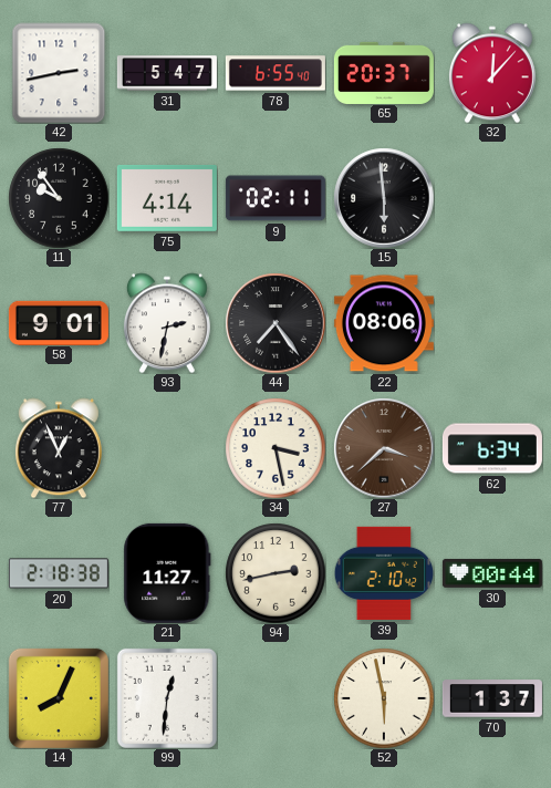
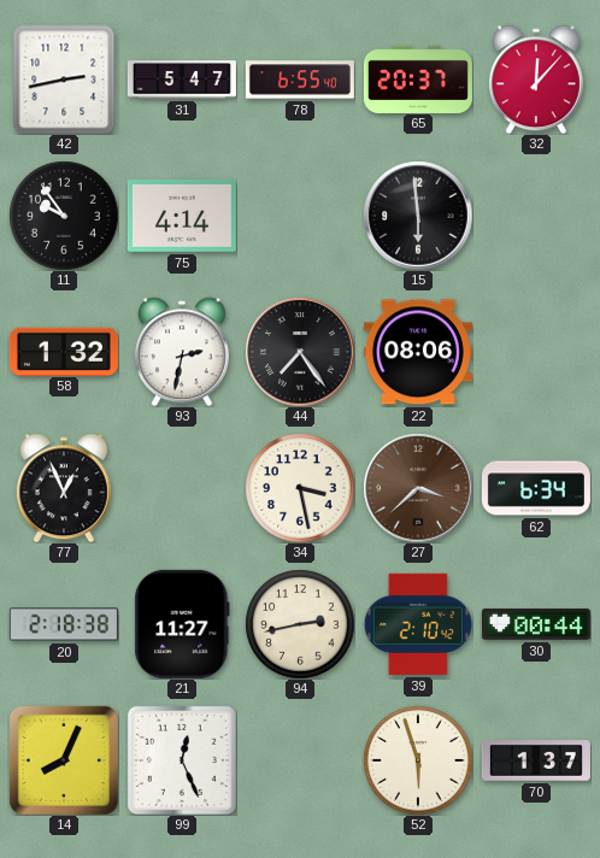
9: 02:11 -> none (275, 198)
58: 9:01 -> 1:32 (64, 351)
99: 12:31 -> 12:26 (182, 760)
52: 5:58 -> 5:57 (418, 760)
